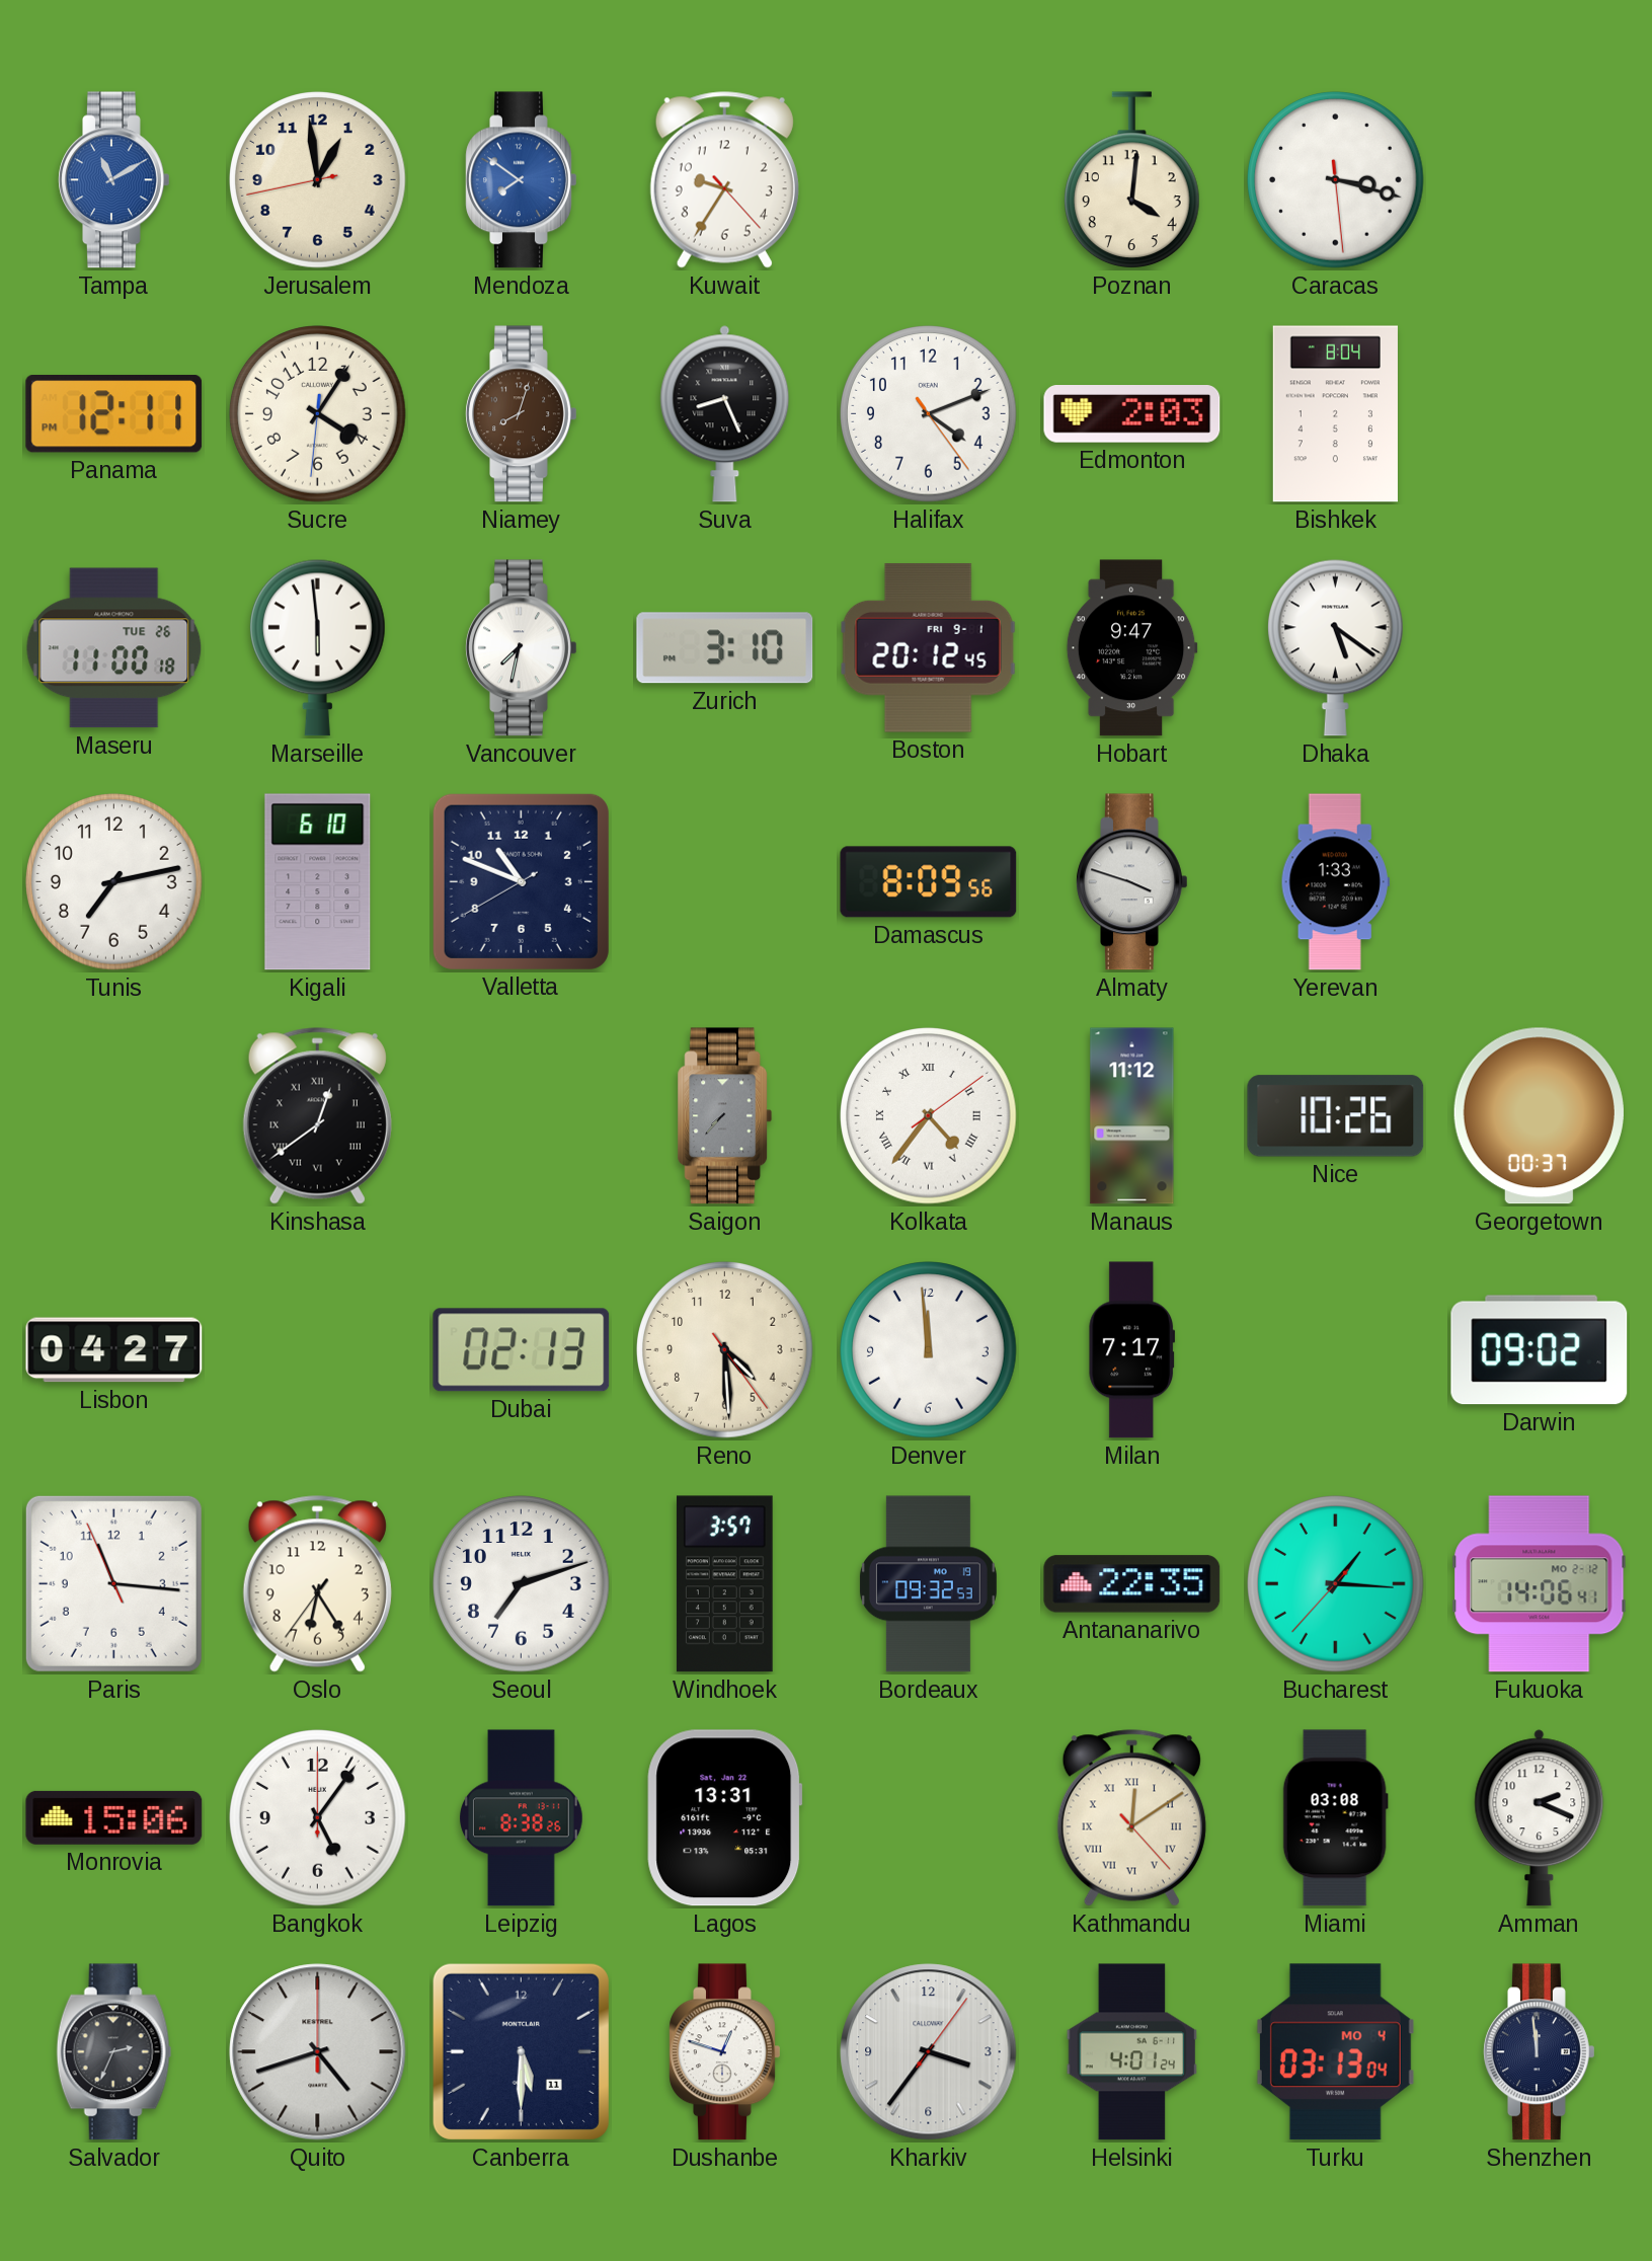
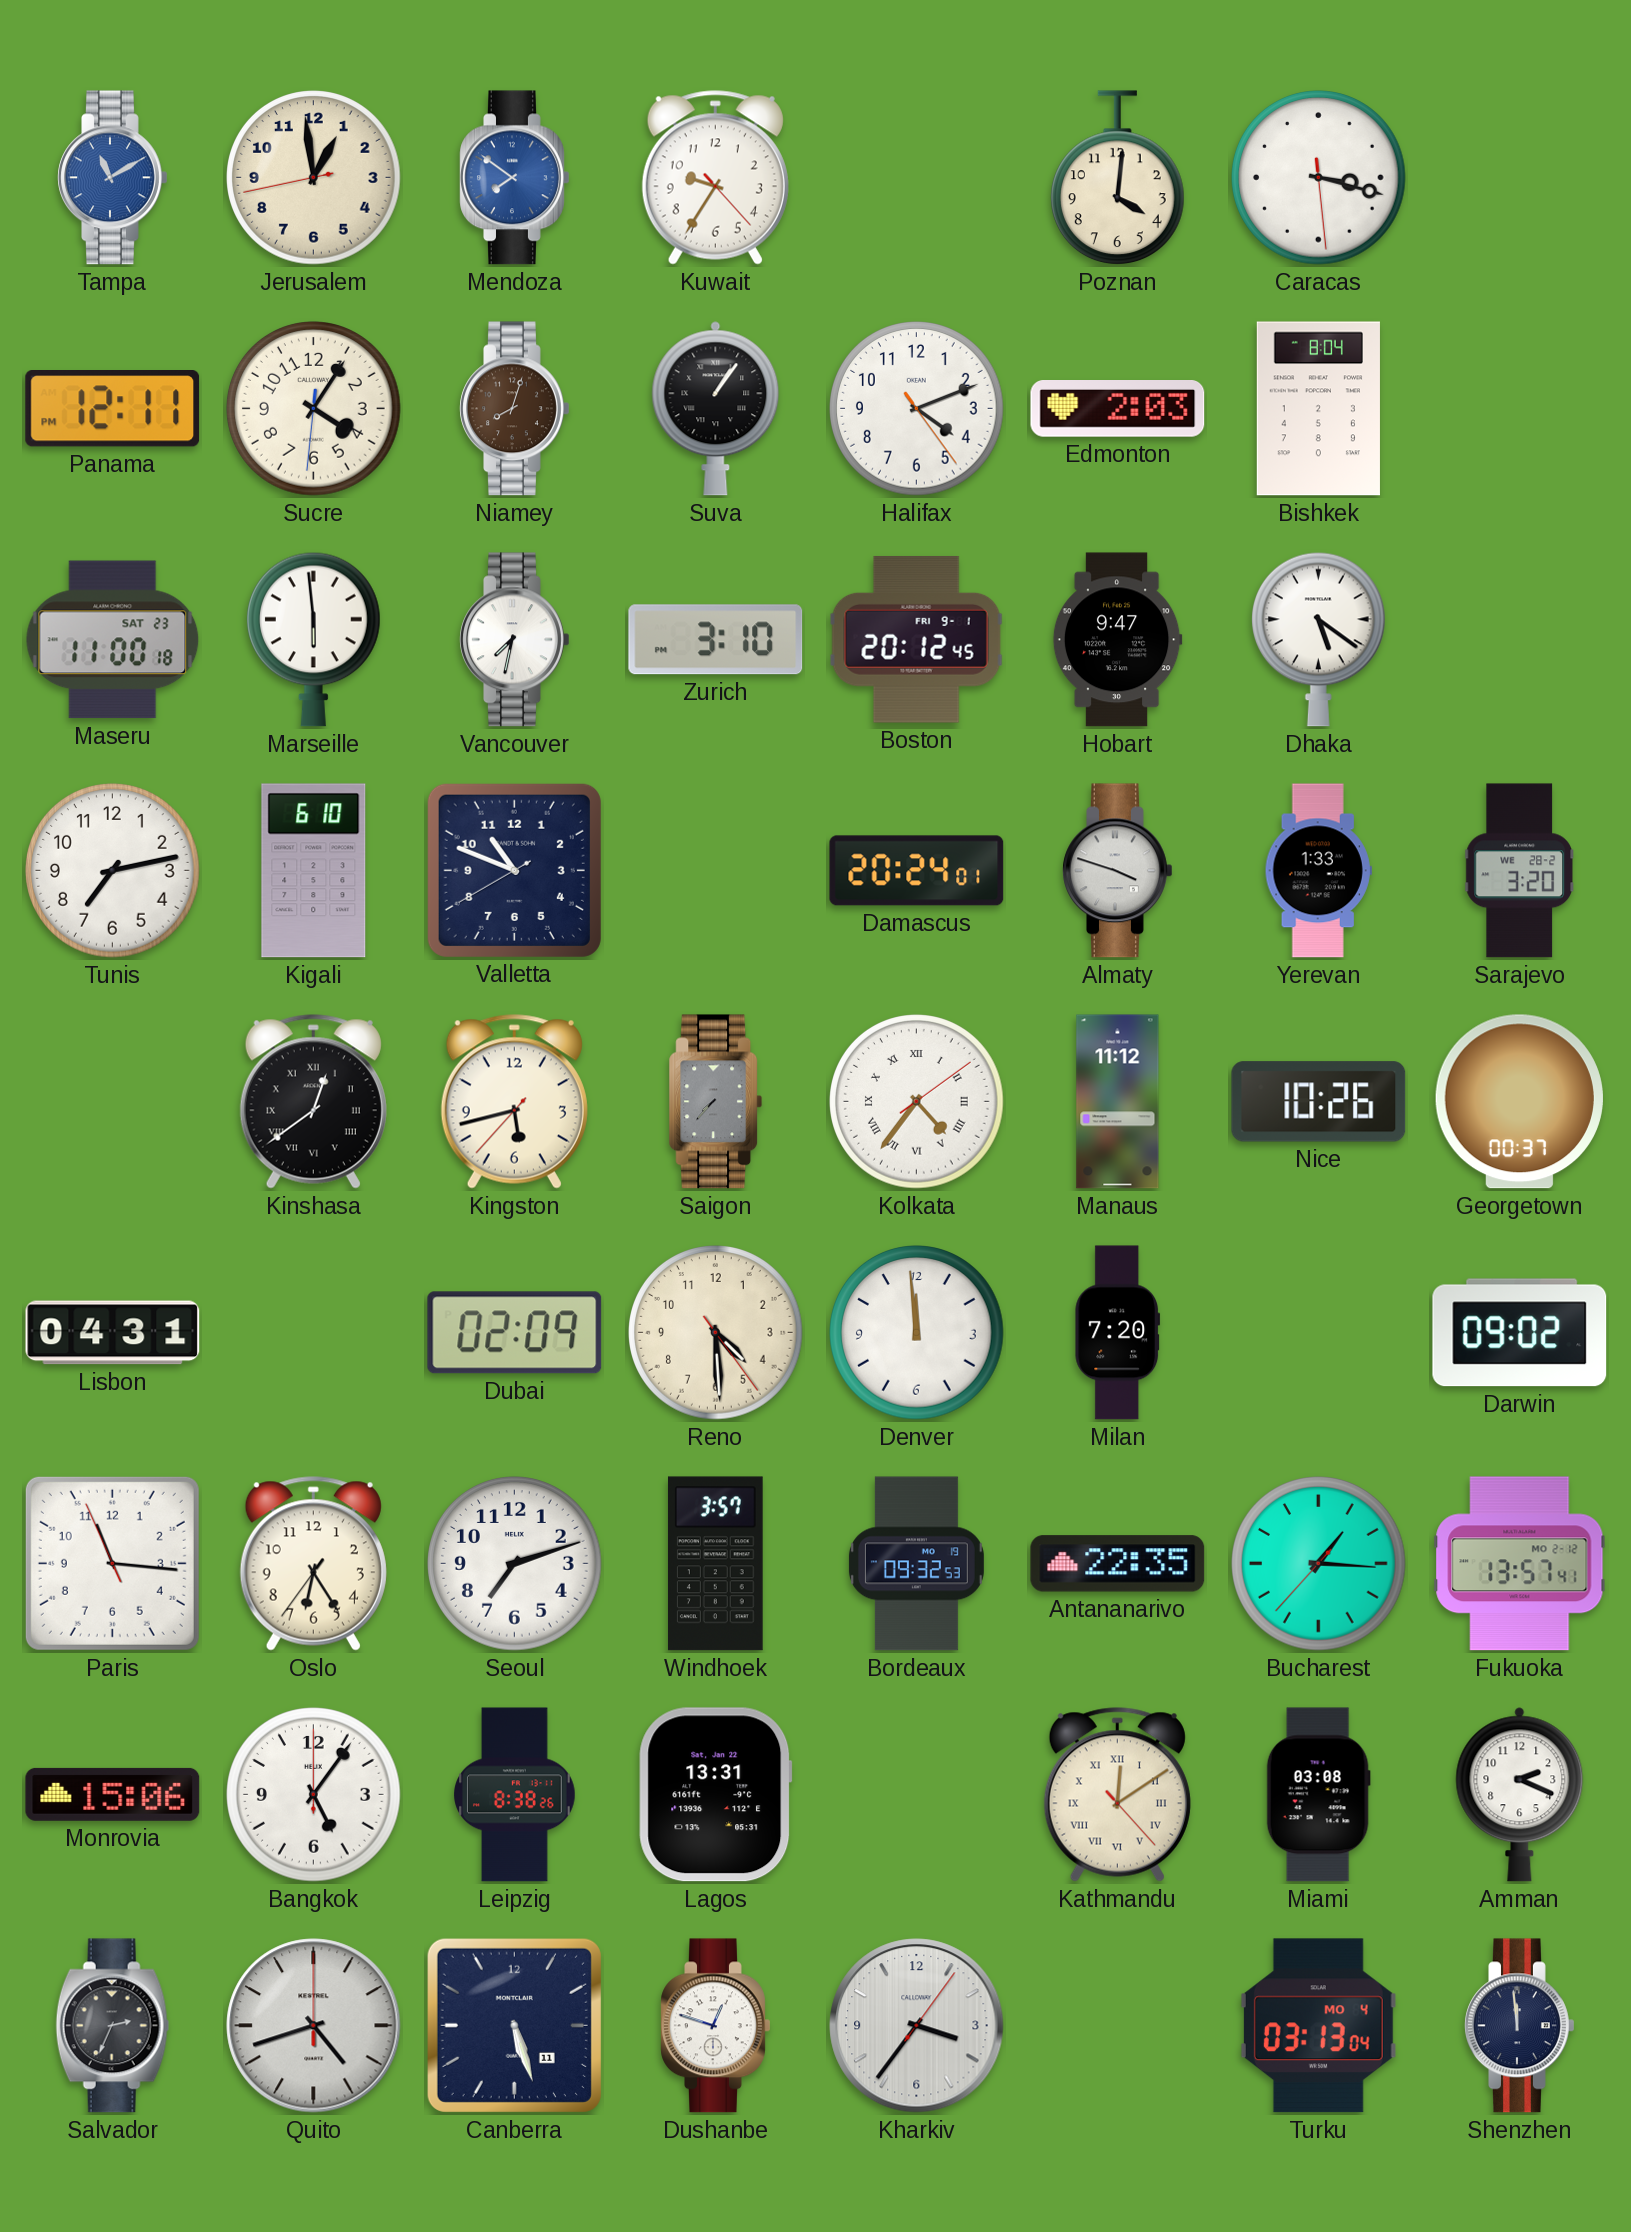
Suva: 8:26 -> 1:06 (716, 409)
Maseru date: TUE 26 -> SAT 23 (113, 640)
Damascus: 8:09 -> 20:24 (917, 871)
Sarajevo: none -> 3:20 (1519, 871)
Kingston: none -> 5:42 (514, 1102)
Lisbon: 04:27 -> 04:31 (113, 1333)
Dubai: 02:13 -> 02:09 (515, 1333)
Milan: 7:17 -> 7:20 (1118, 1333)
Fukuoka: 14:06 -> 13:57 (1520, 1564)
Canberra: 5:30 -> 5:27 (514, 2025)
Helsinki: 4:01 -> none (1132, 2052)
